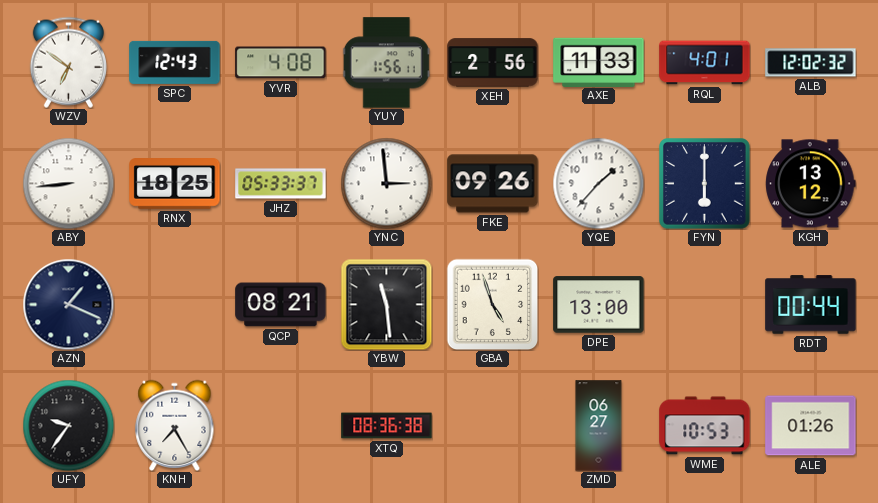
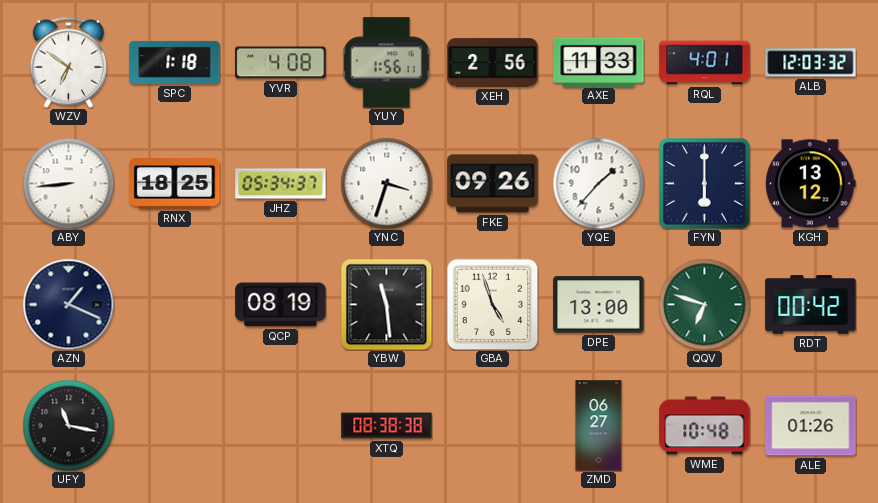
SPC: 12:43 -> 1:18 (175, 62)
ALB: 12:02 -> 12:03 (811, 63)
JHZ: 05:33 -> 05:34 (281, 184)
YNC: 2:59 -> 3:33 (386, 183)
QCP: 08:21 -> 08:19 (281, 305)
QQV: none -> 6:48 (704, 304)
RDT: 00:44 -> 00:42 (811, 305)
UFY: 9:36 -> 11:17 (68, 425)
KNH: 7:25 -> none (175, 425)
XTQ: 08:36 -> 08:38 (387, 426)
WME: 10:53 -> 10:48 (705, 426)
